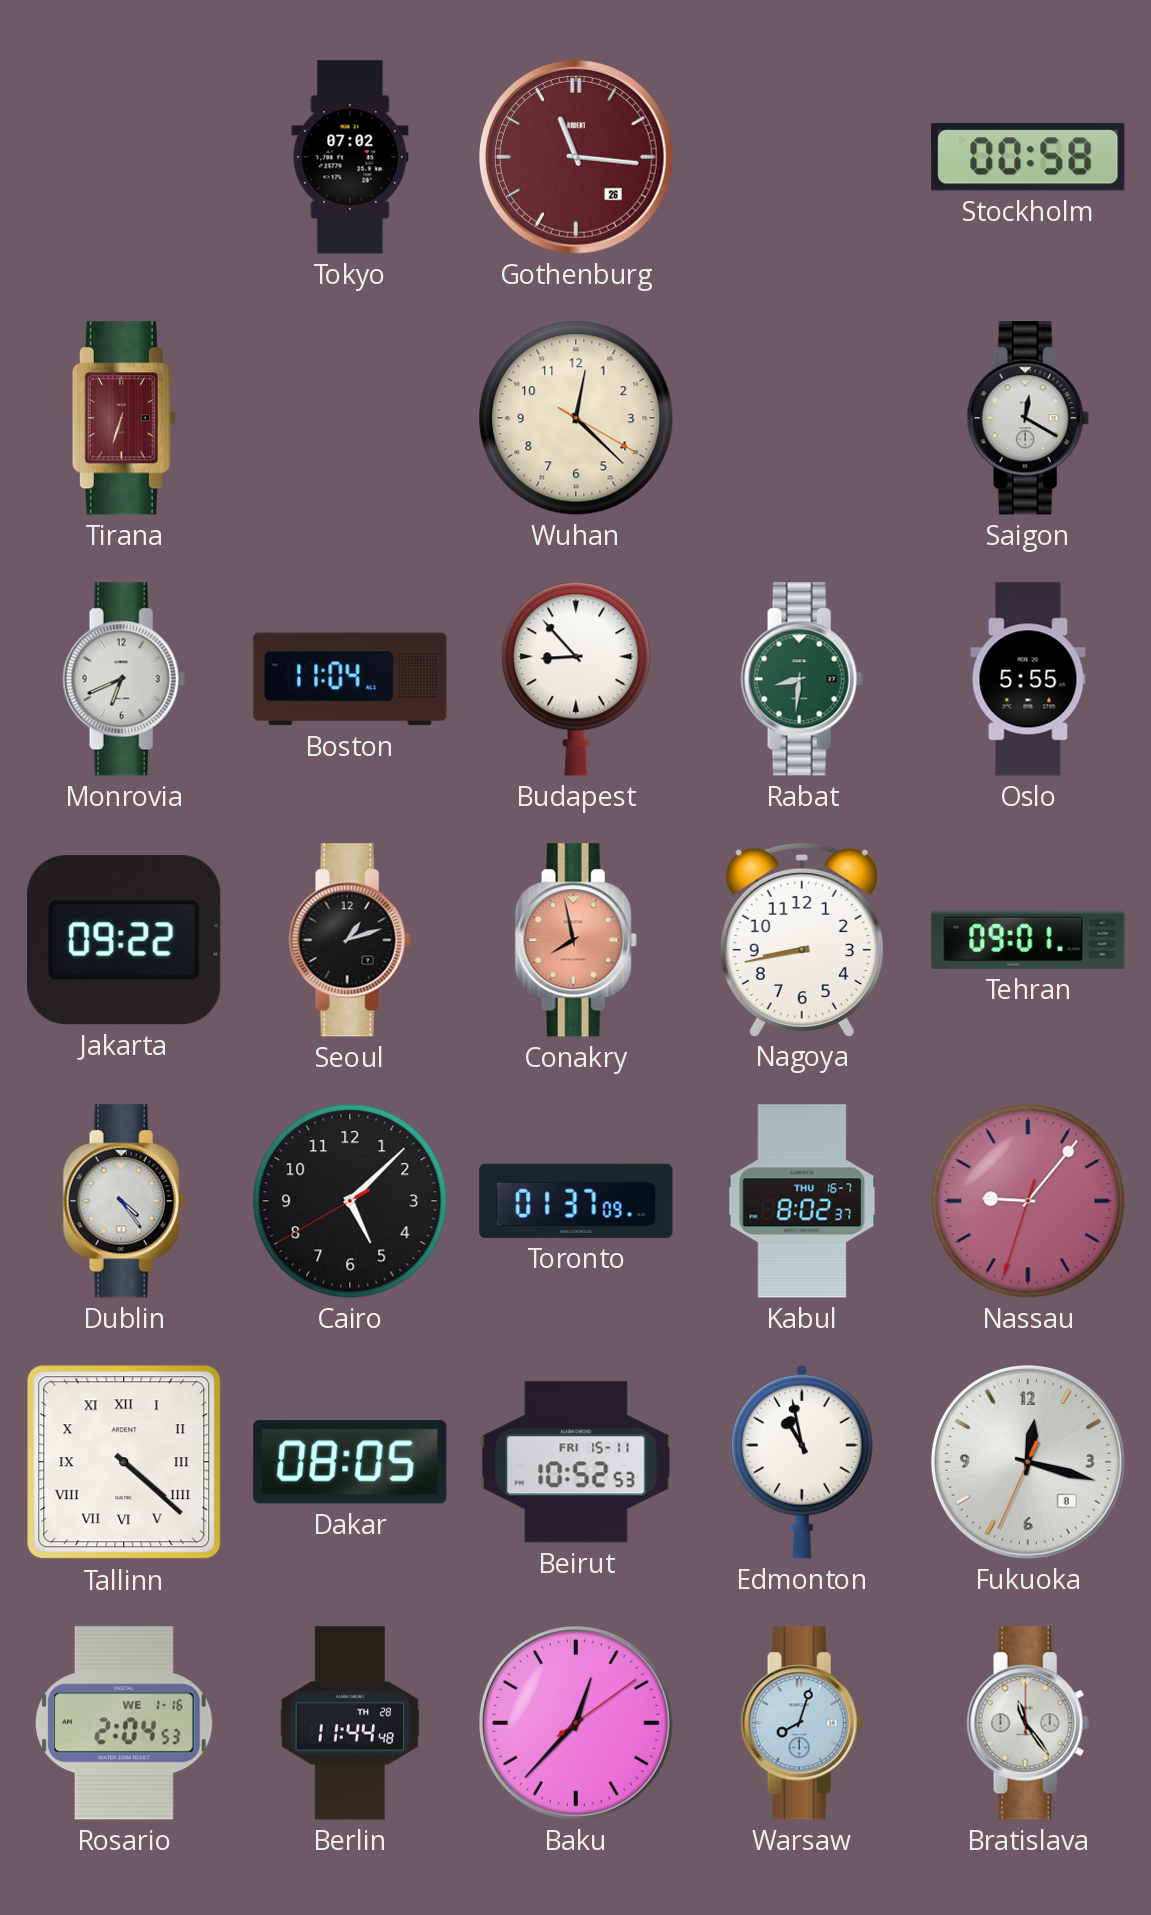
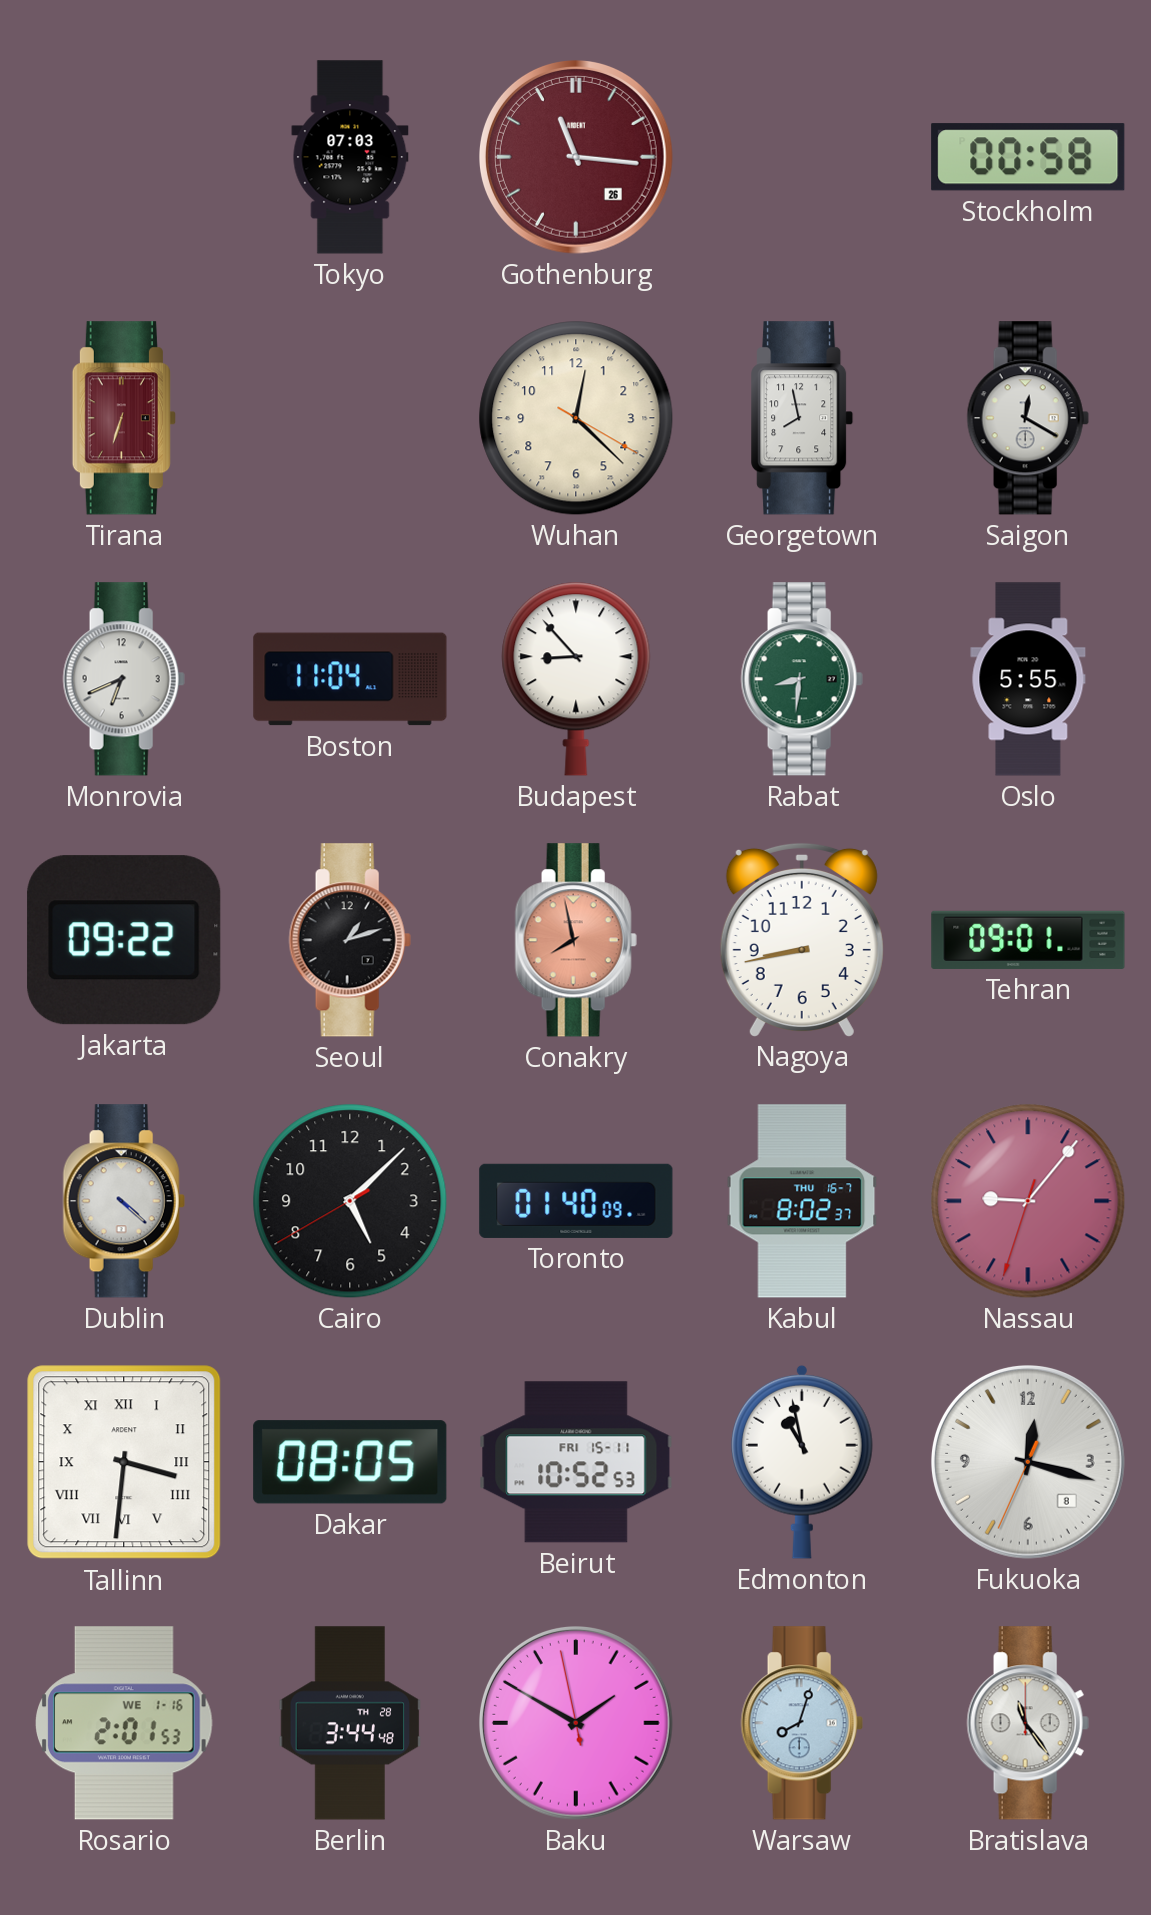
Tokyo: 07:02 -> 07:03 (350, 157)
Georgetown: none -> 7:58 (803, 418)
Dublin: 4:24 -> 4:22 (124, 1201)
Toronto: 01:37 -> 01:40 (576, 1201)
Tallinn: 4:22 -> 3:31 (124, 1462)
Rosario: 2:04 -> 2:01 (125, 1723)
Berlin: 11:44 -> 3:44 (350, 1723)
Baku: 12:37 -> 1:49 (577, 1724)
